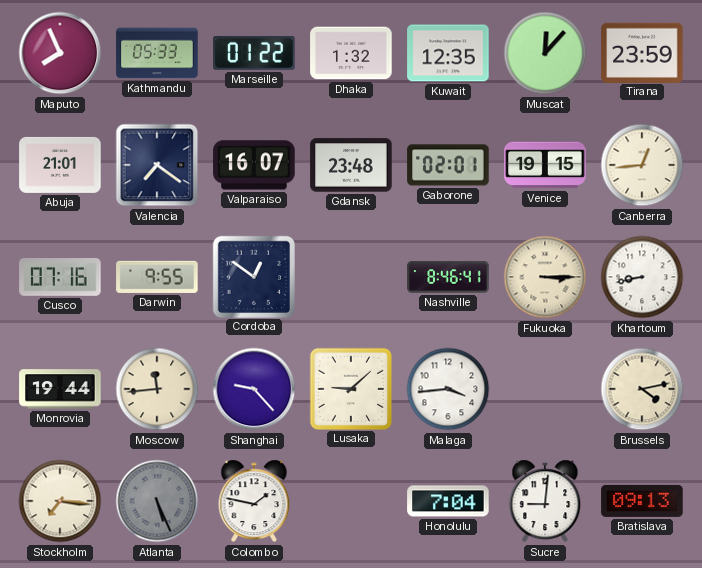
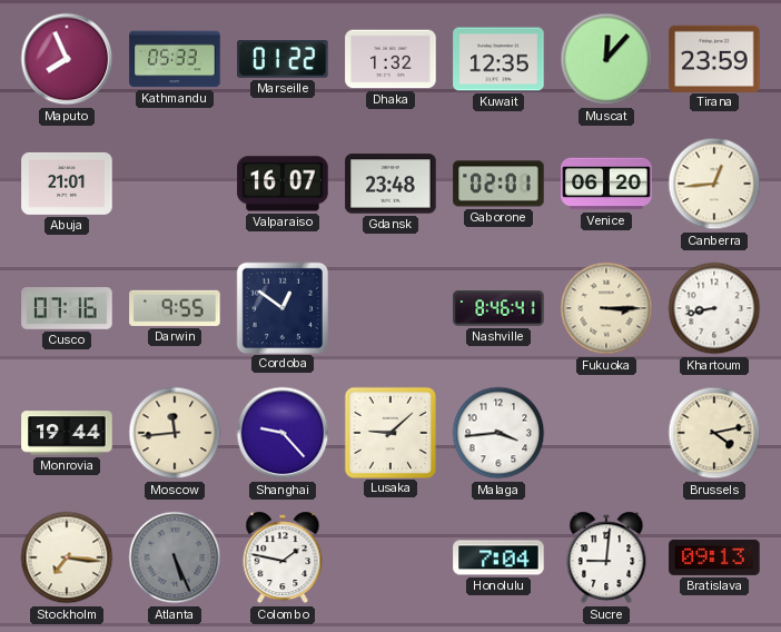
Valencia: 7:21 -> none (157, 165)
Venice: 19:15 -> 06:20 (606, 184)
